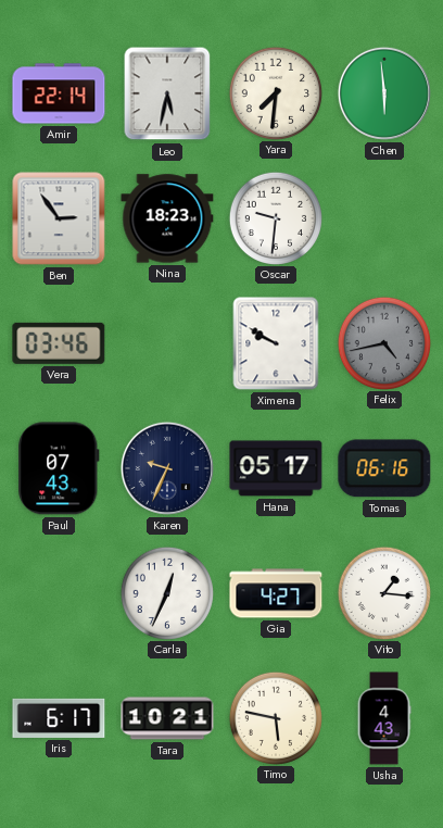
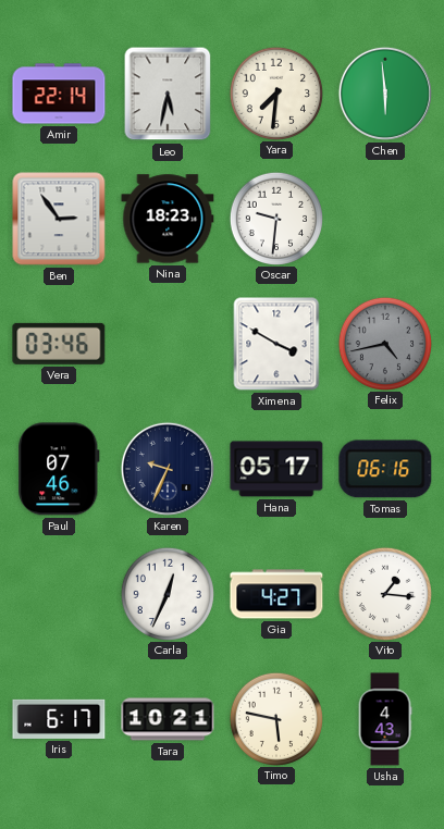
Ximena: 9:50 -> 3:50 (276, 344)
Paul: 07:43 -> 07:46 (59, 469)
